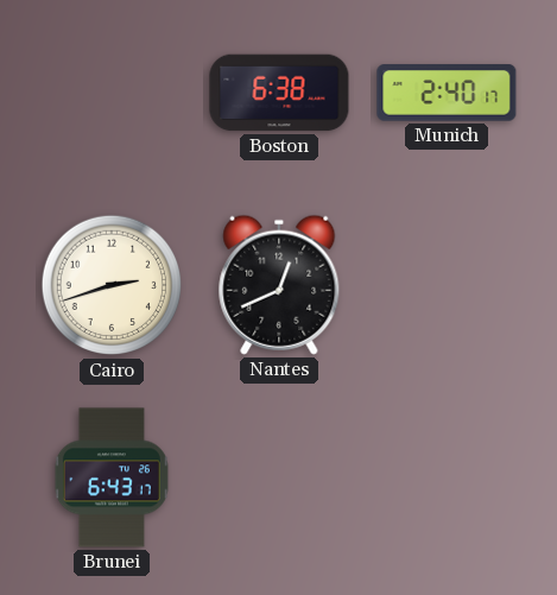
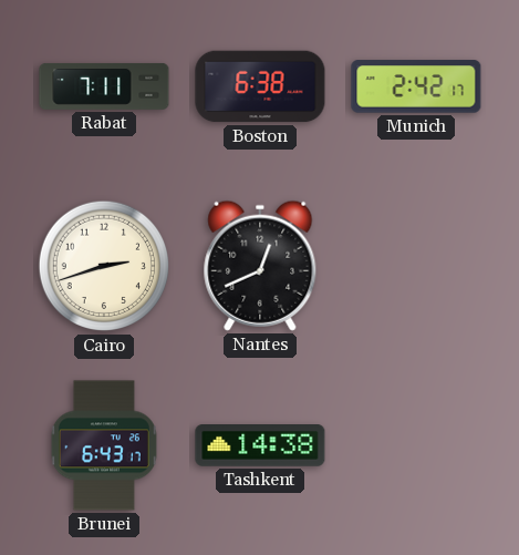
Rabat: none -> 7:11 (104, 86)
Munich: 2:40 -> 2:42 (416, 86)
Tashkent: none -> 14:38 (260, 446)
